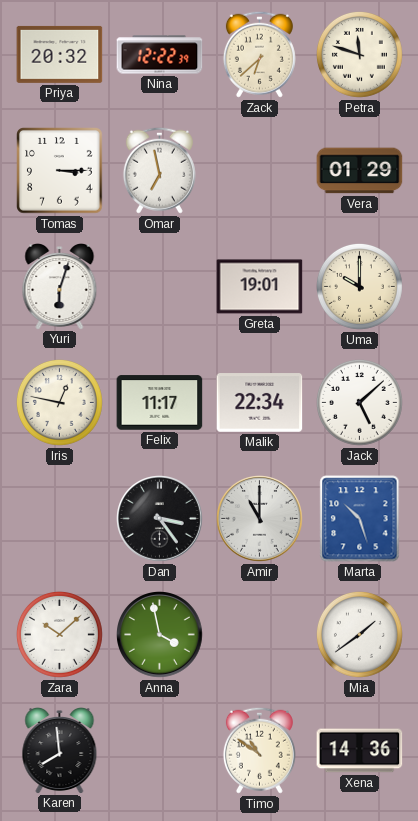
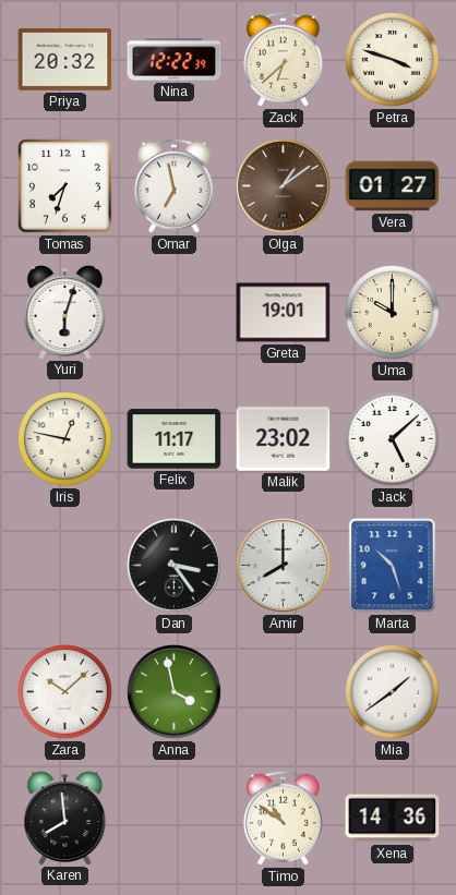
Petra: 11:48 -> 3:48 (392, 59)
Tomas: 3:15 -> 7:33 (65, 186)
Olga: none -> 1:09 (284, 186)
Vera: 01:29 -> 01:27 (393, 186)
Malik: 22:34 -> 23:02 (284, 439)
Amir: 11:00 -> 8:00 (284, 566)
